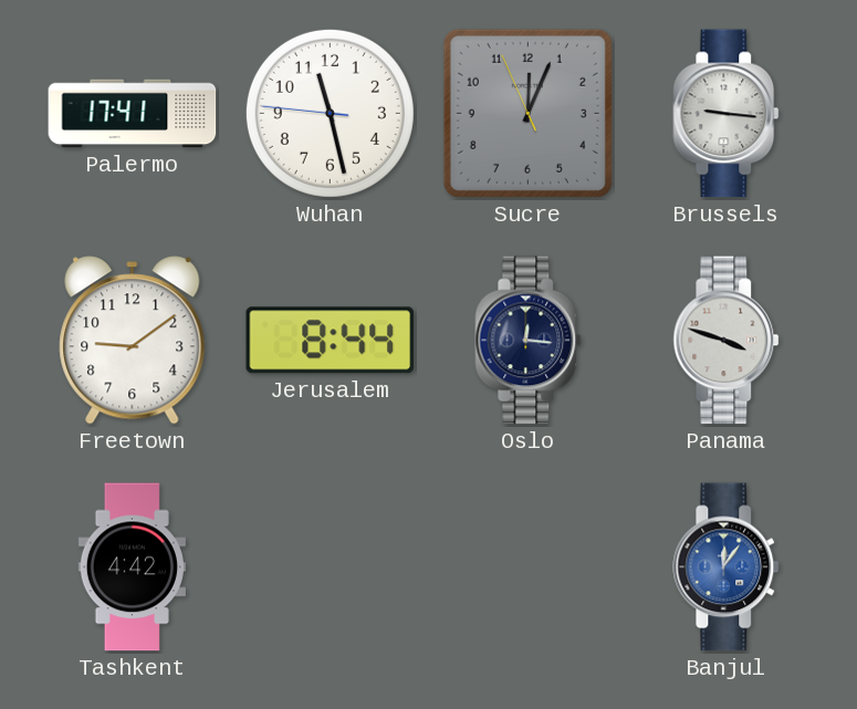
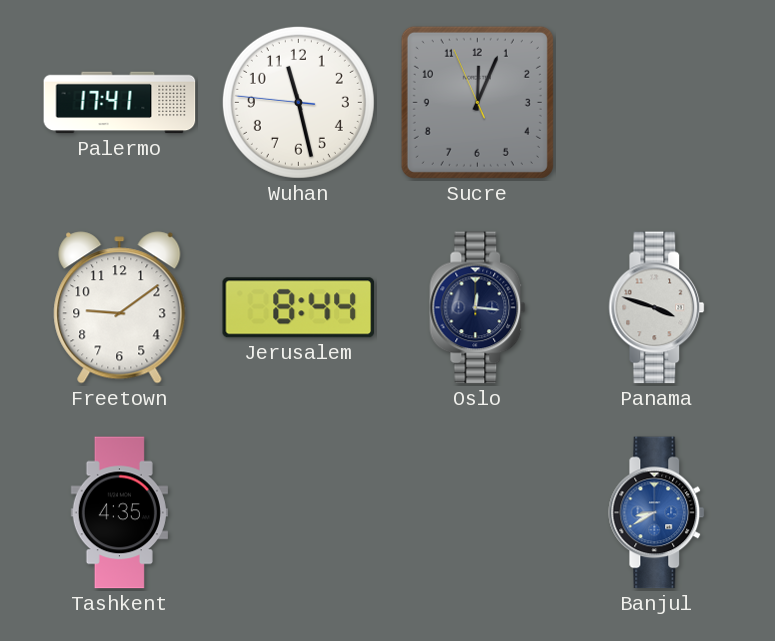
Brussels: 9:16 -> none (727, 114)
Tashkent: 4:42 -> 4:35 (119, 513)
Banjul: 12:06 -> 8:40 (657, 513)
